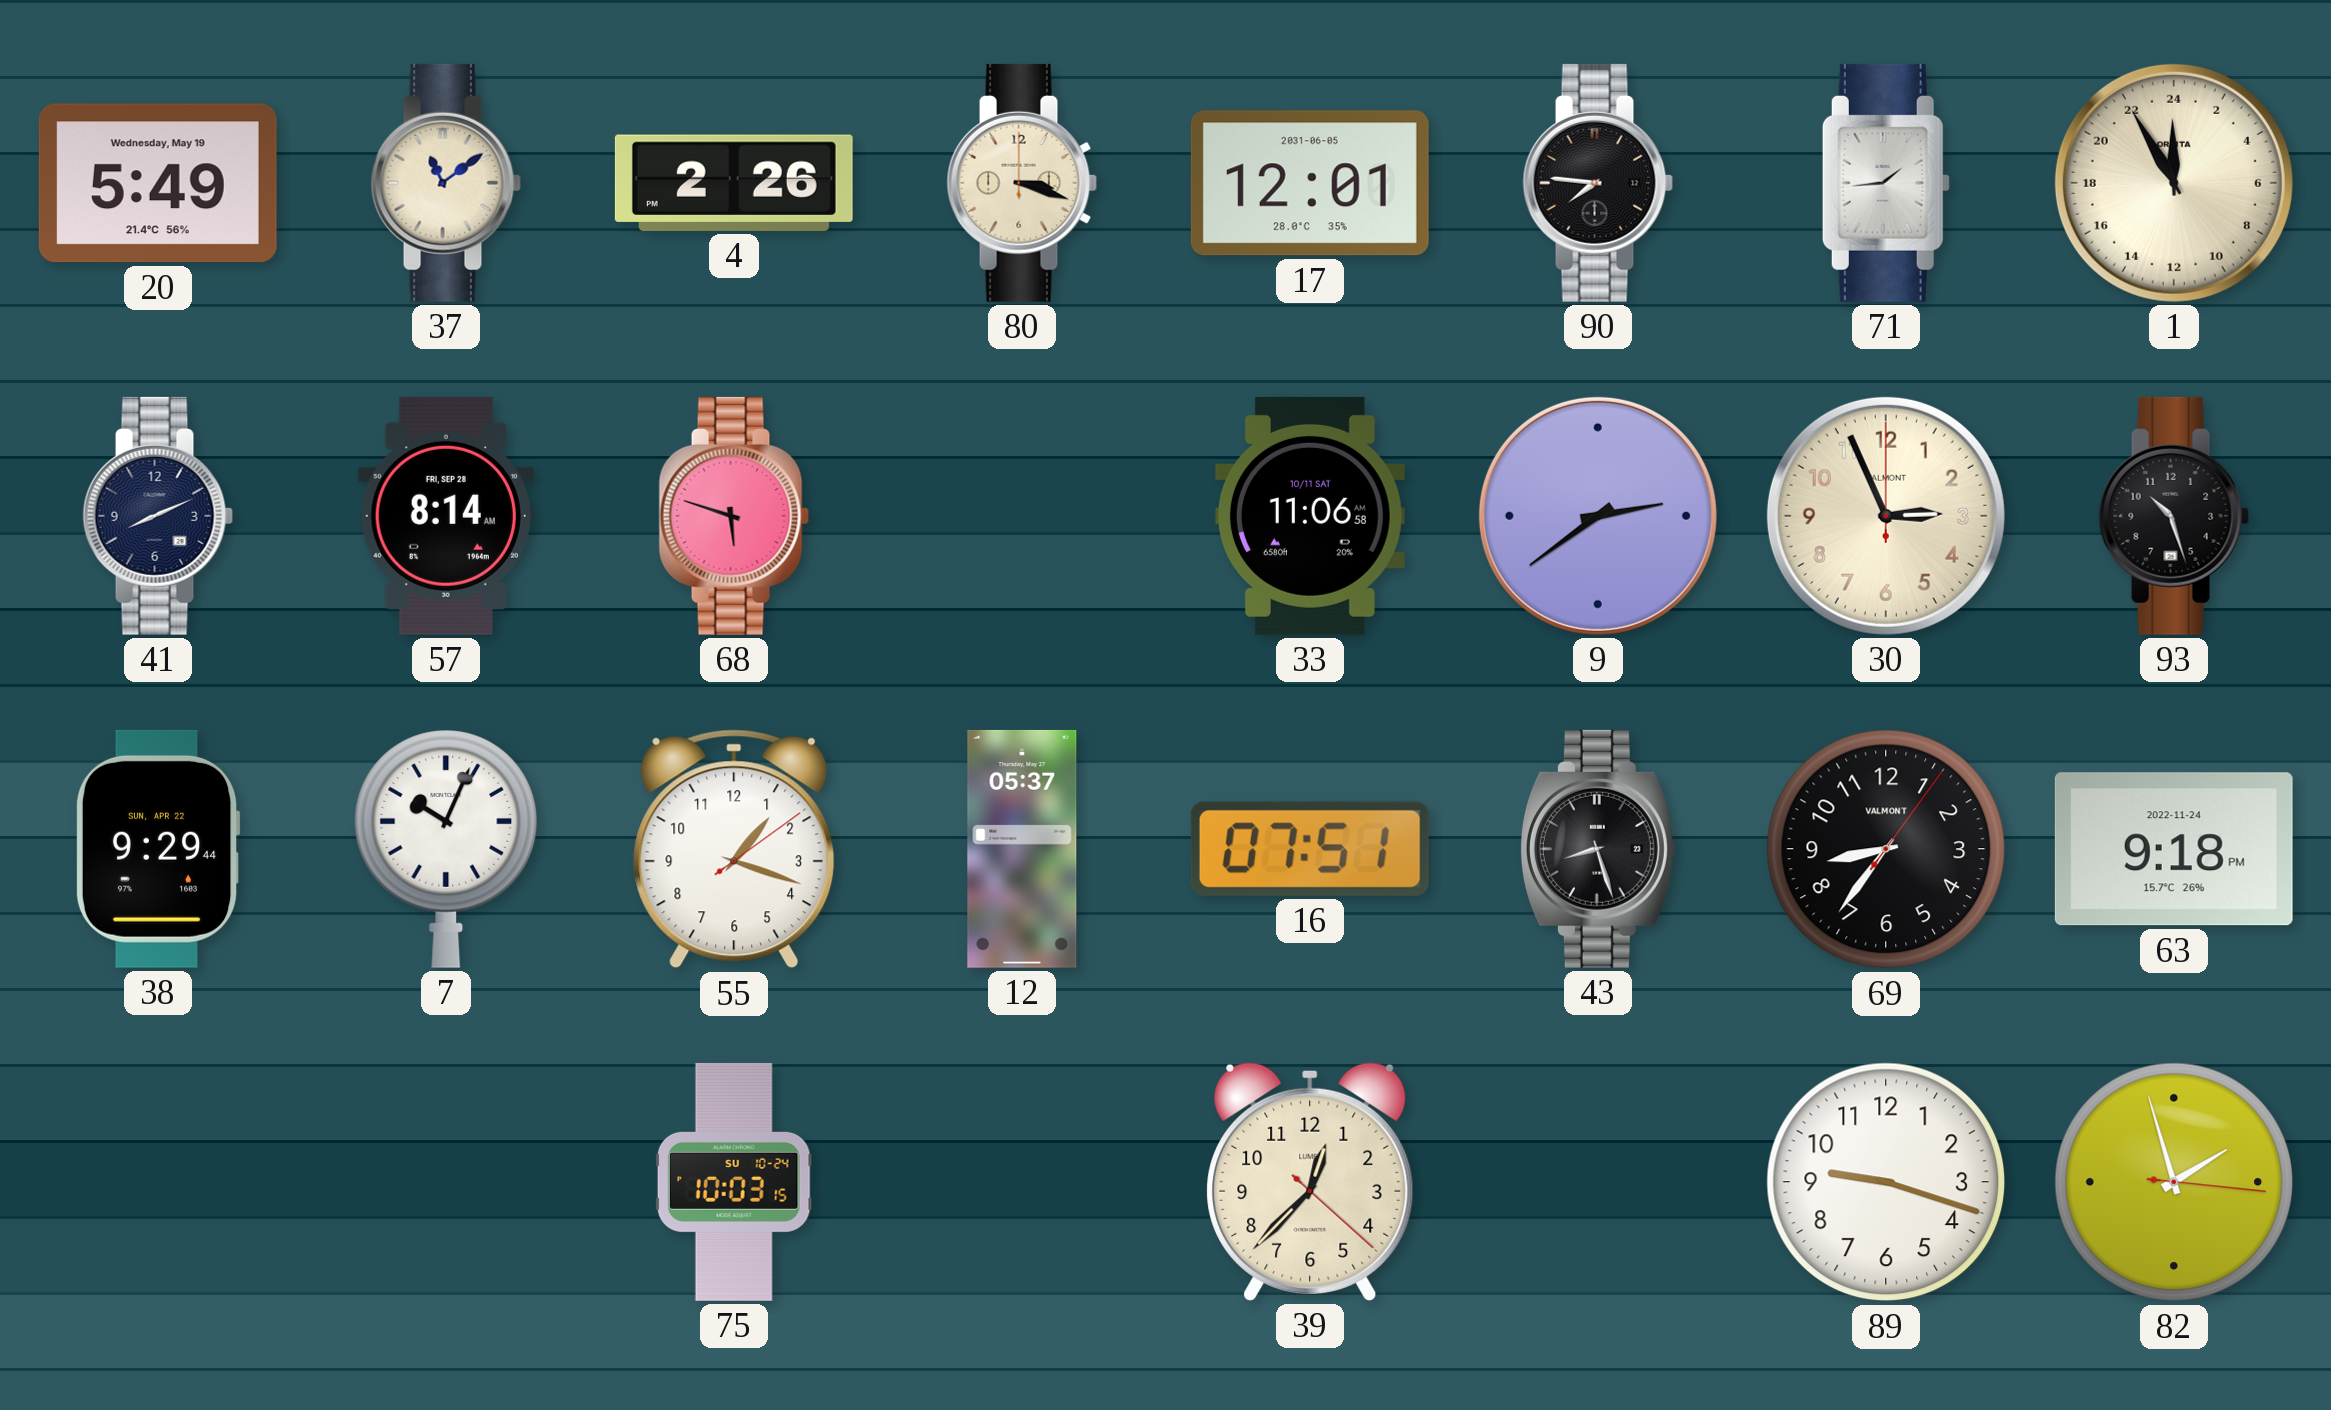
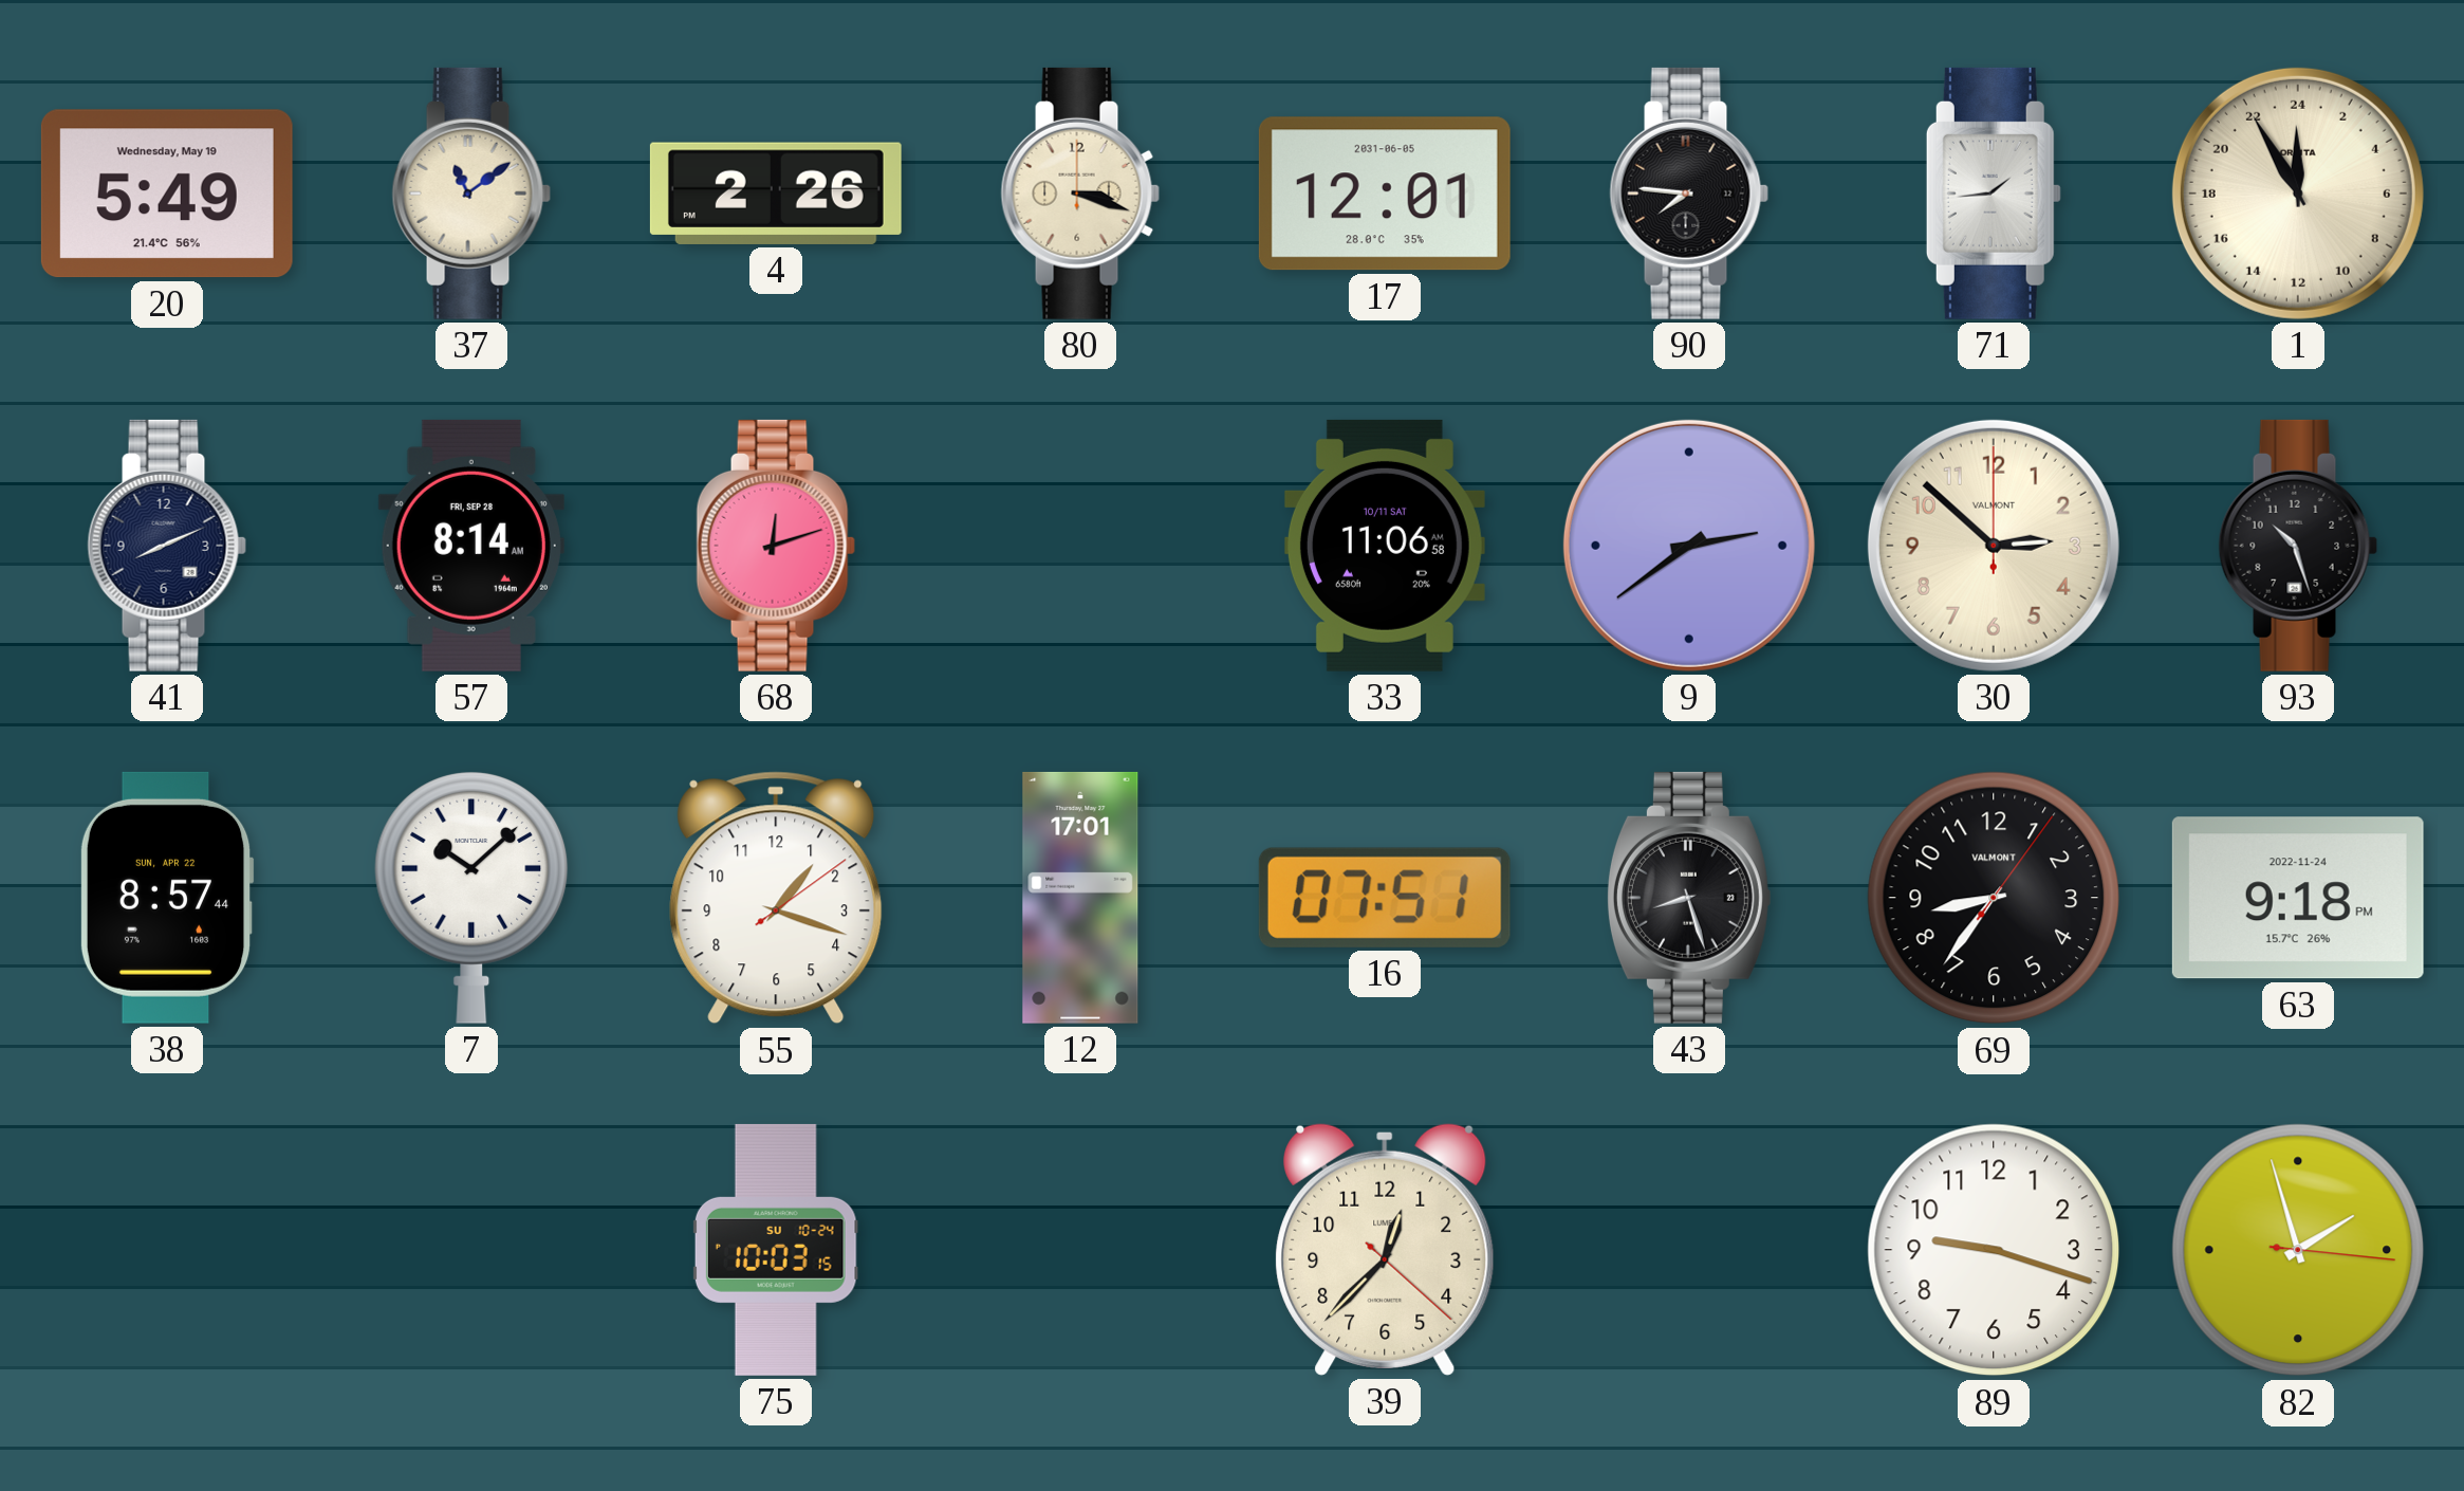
68: 5:48 -> 12:12 (776, 546)
30: 2:56 -> 2:52 (1994, 546)
38: 9:29 -> 8:57 (167, 898)
7: 10:04 -> 10:08 (471, 898)
12: 05:37 -> 17:01 (1080, 898)
